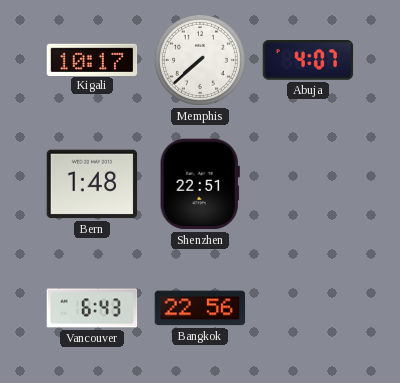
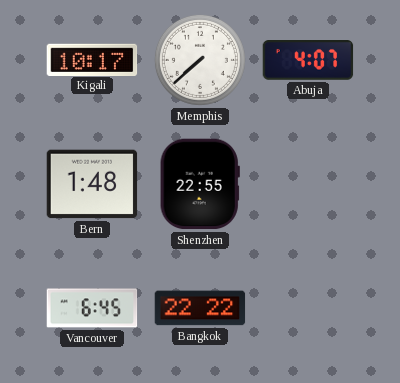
Shenzhen: 22:51 -> 22:55 (200, 184)
Vancouver: 6:43 -> 6:45 (92, 308)
Bangkok: 22:56 -> 22:22 (200, 308)
